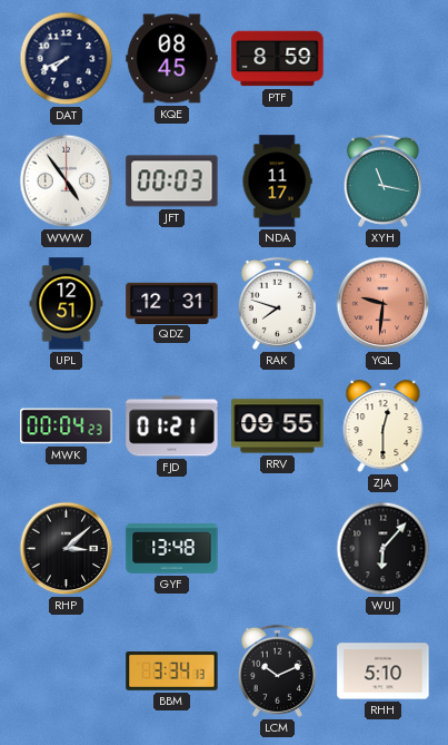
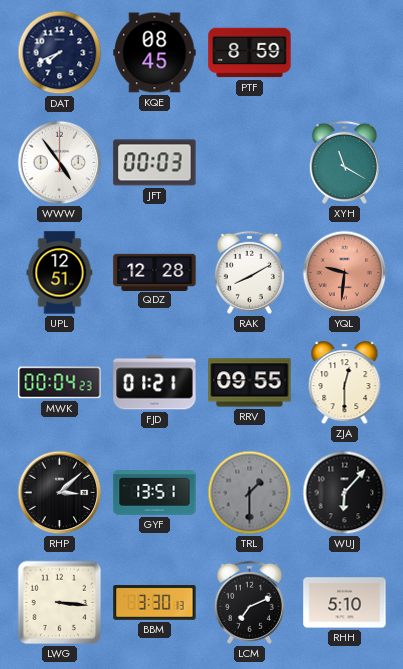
NDA: 11:17 -> none (277, 182)
XYH: 11:17 -> 11:20 (344, 162)
QDZ: 12:31 -> 12:28 (155, 272)
RAK: 7:48 -> 8:10 (249, 272)
GYF: 13:48 -> 13:51 (155, 493)
TRL: none -> 1:30 (250, 493)
LWG: none -> 3:16 (60, 603)
BBM: 3:34 -> 3:30 (155, 603)
LCM: 10:11 -> 7:11 (249, 602)
